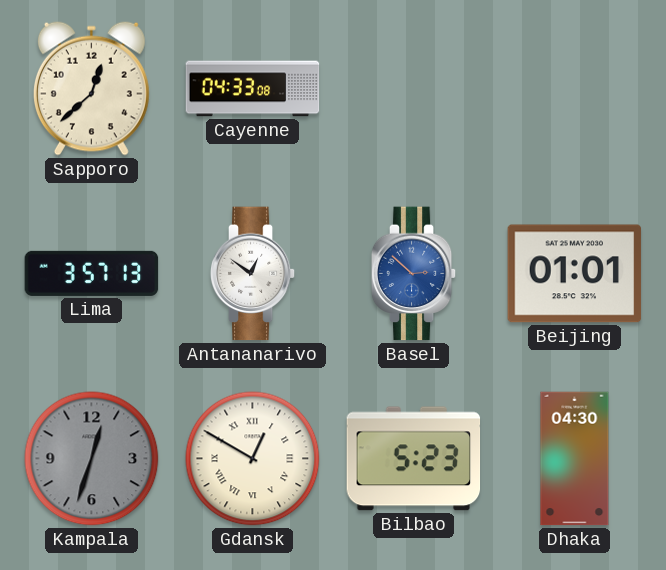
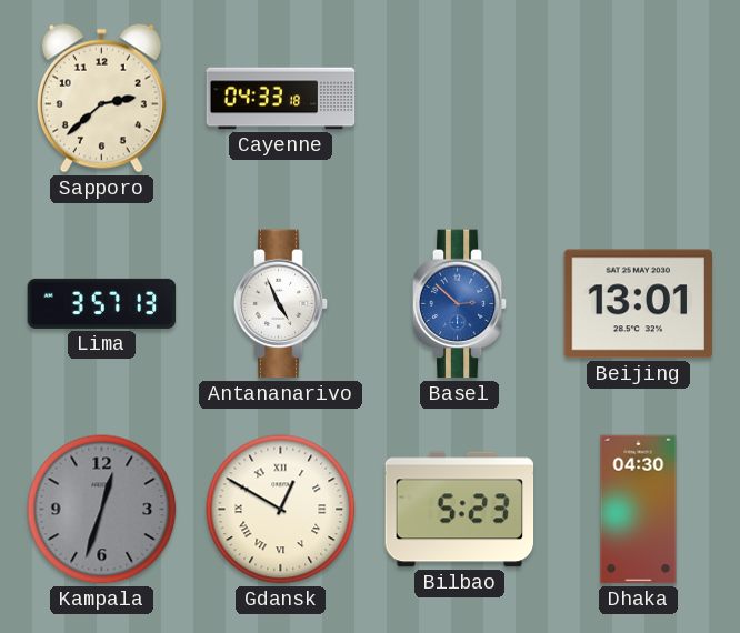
Sapporo: 12:38 -> 2:38 (101, 98)
Cayenne: 04:33:08 -> 04:33:18 (281, 99)
Antananarivo: 12:51 -> 4:56 (281, 304)
Beijing: 01:01 -> 13:01 (639, 304)
